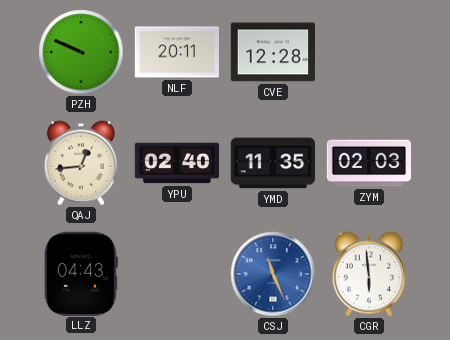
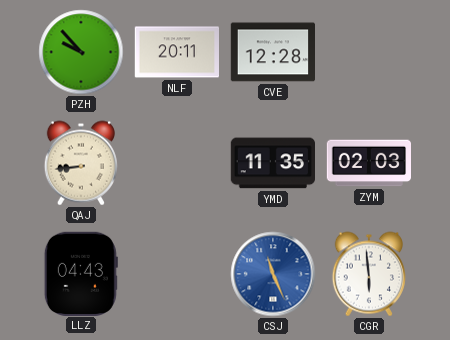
PZH: 9:49 -> 9:53 (81, 52)
QAJ: 12:44 -> 8:44 (80, 163)
YPU: 02:40 -> none (177, 163)
